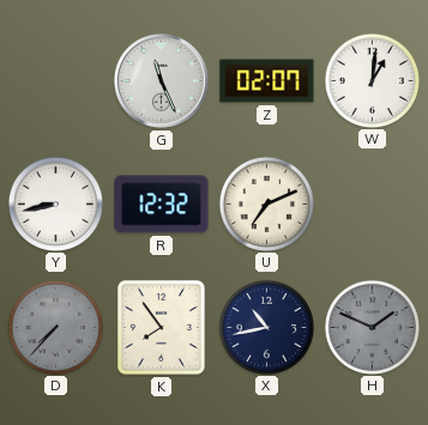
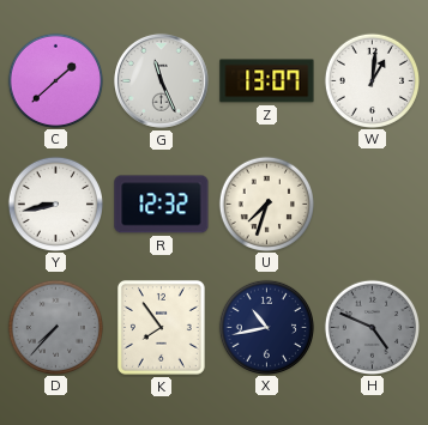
C: none -> 1:38 (55, 80)
Z: 02:07 -> 13:07 (267, 81)
U: 7:11 -> 7:33 (266, 204)
H: 1:49 -> 4:49 (372, 327)
